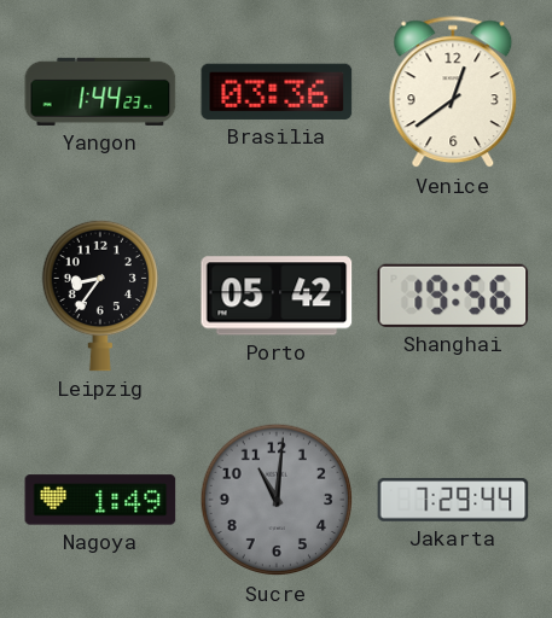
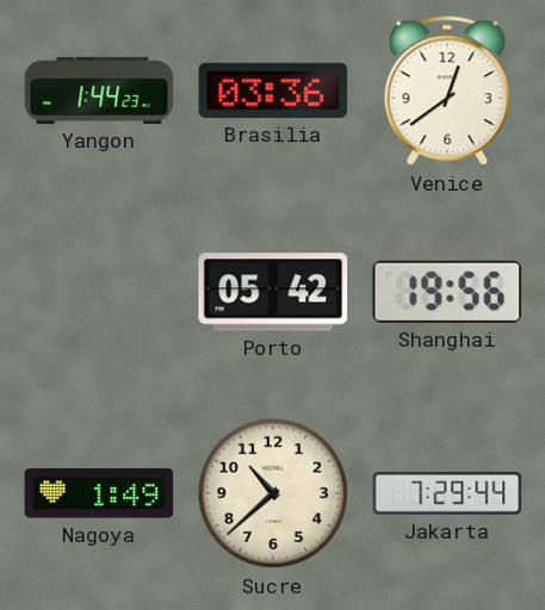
Leipzig: 8:36 -> none (99, 296)
Sucre: 11:01 -> 10:38 (273, 493)
Sucre dial: grey -> cream (273, 493)
